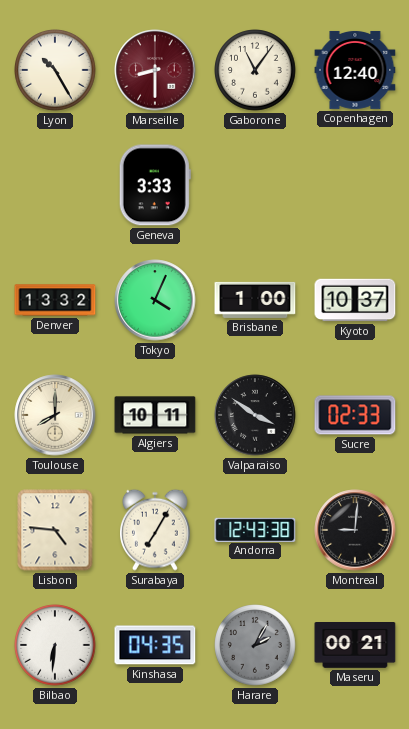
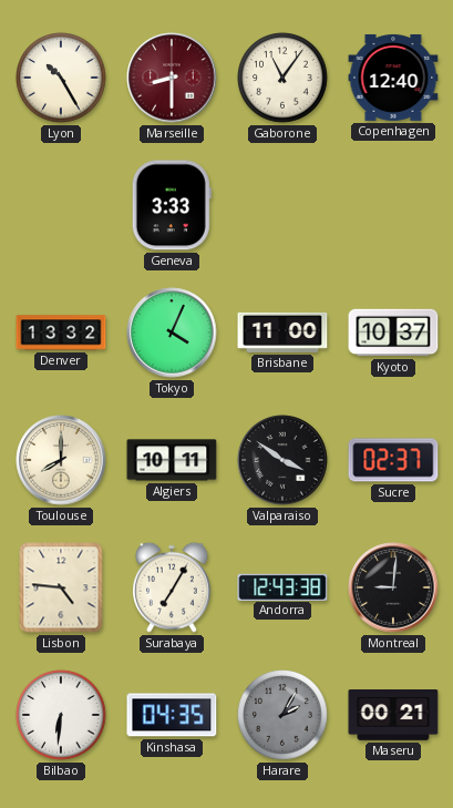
Brisbane: 1:00 -> 11:00 (282, 333)
Sucre: 02:33 -> 02:37 (393, 460)
